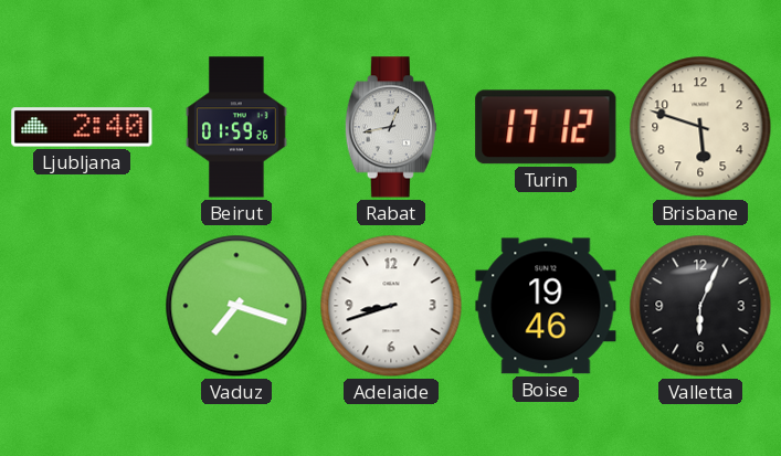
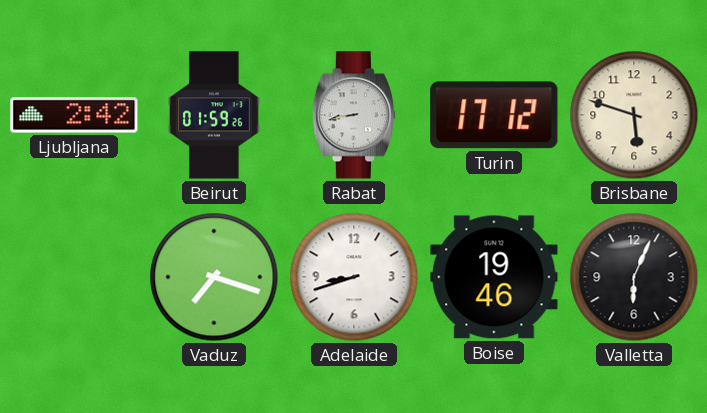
Ljubljana: 2:40 -> 2:42 (74, 115)
Rabat: 12:43 -> 8:43 (354, 115)
